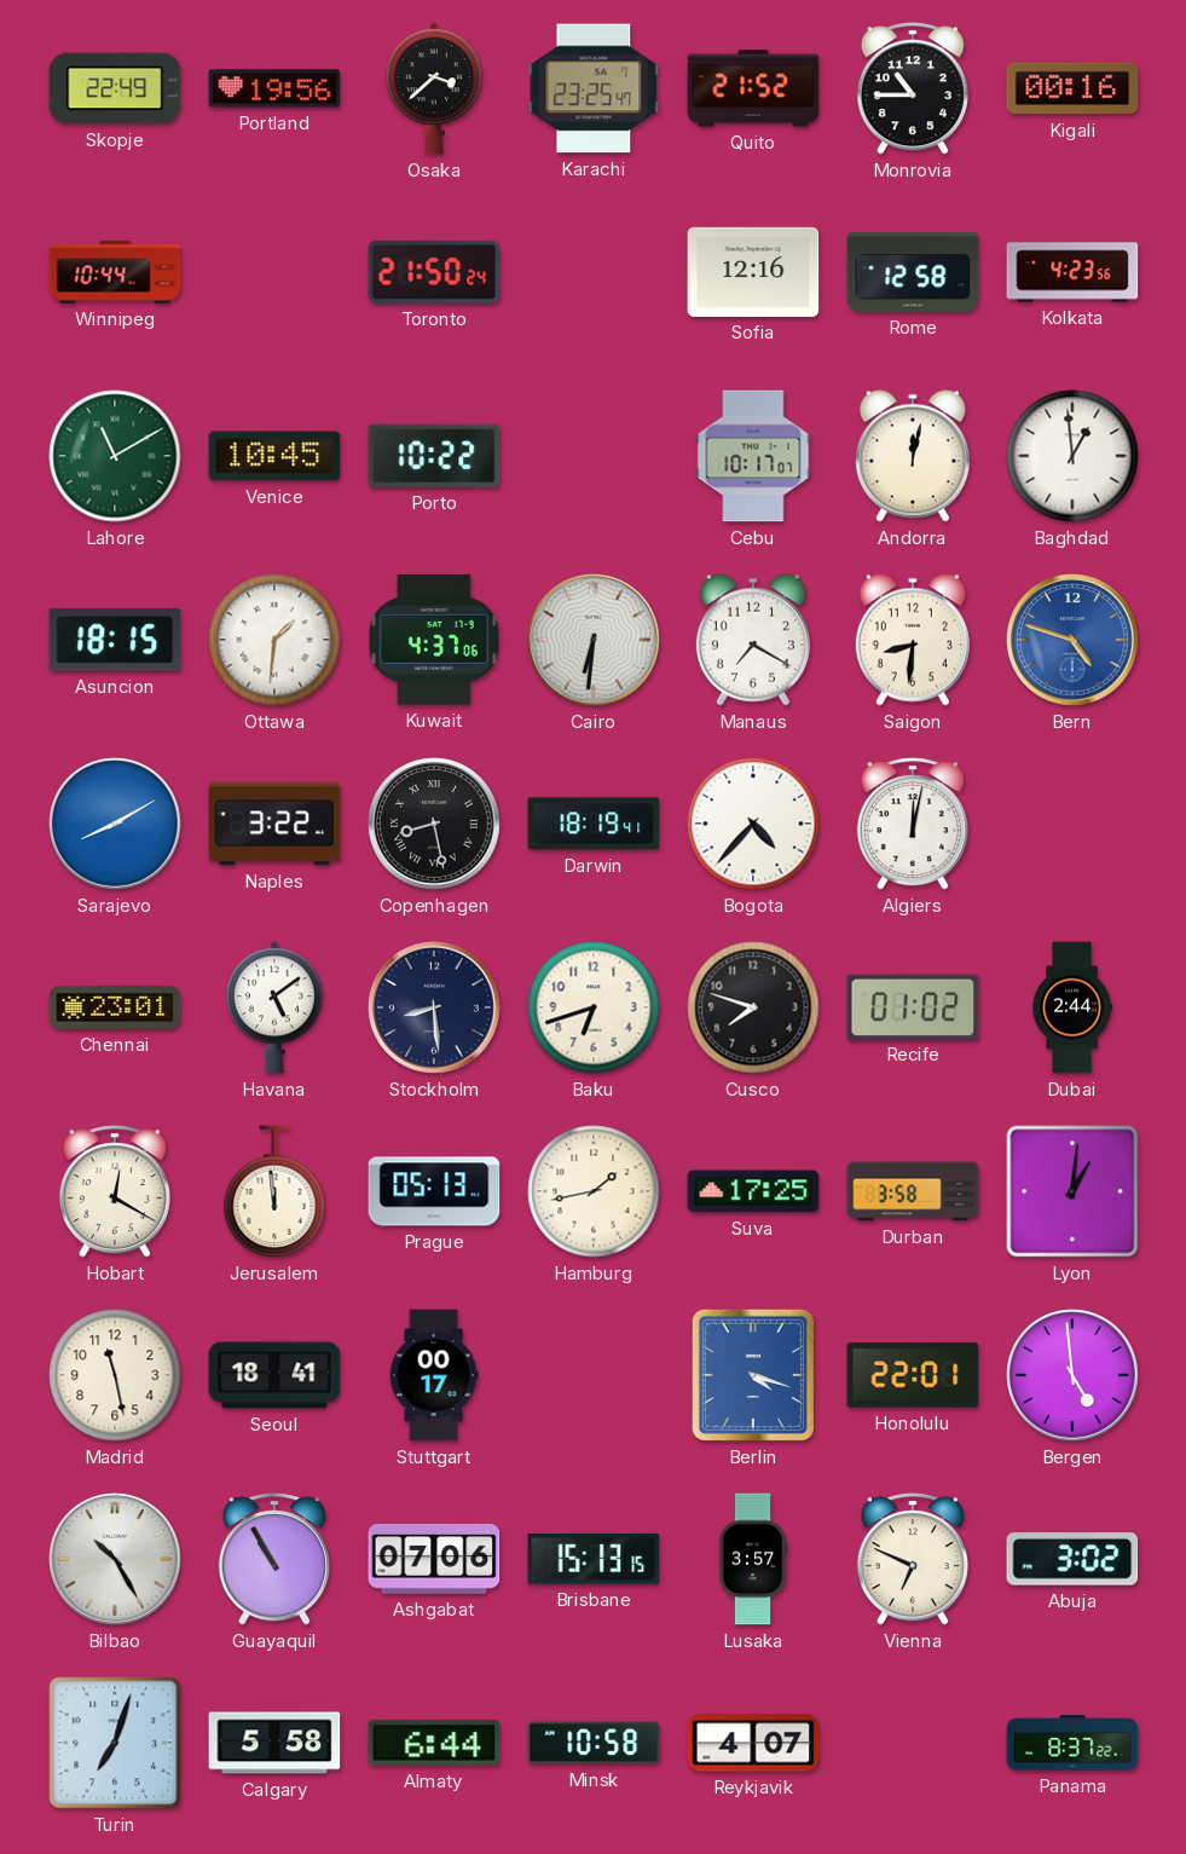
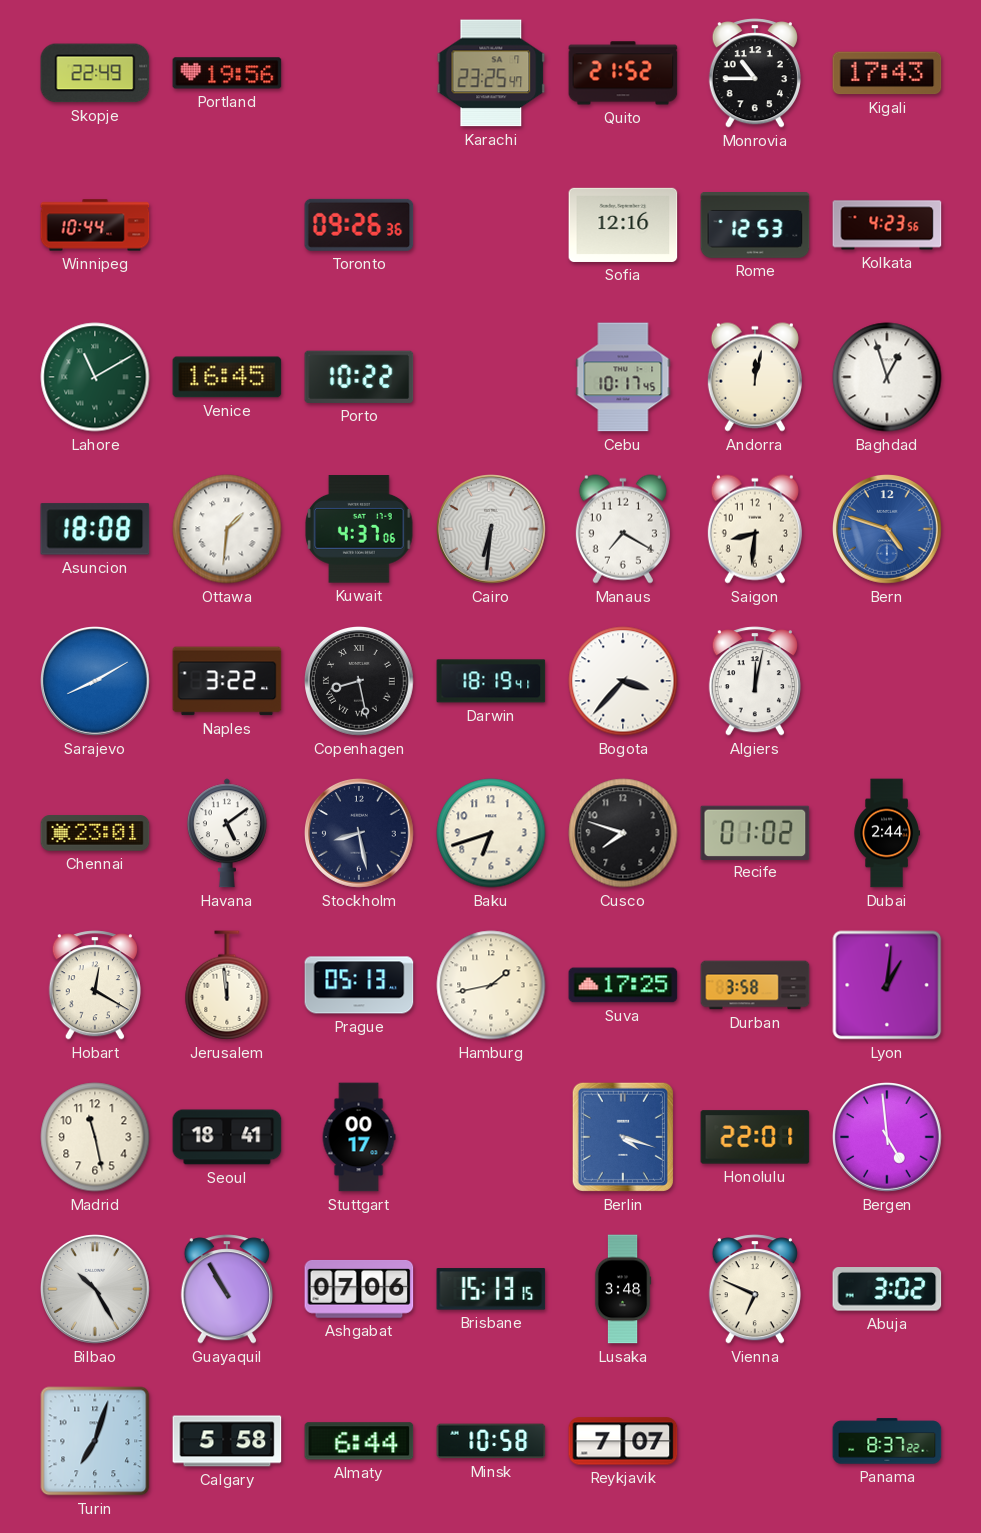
Osaka: 3:38 -> none (434, 88)
Kigali: 00:16 -> 17:43 (887, 73)
Toronto: 21:50 -> 09:26 (359, 225)
Rome: 12:58 -> 12:53 (755, 226)
Venice: 10:45 -> 16:45 (227, 377)
Cebu: 10:17:07 -> 10:17:45 (623, 377)
Baghdad: 12:59 -> 12:57 (887, 377)
Asuncion: 18:15 -> 18:08 (95, 529)
Bogota: 4:37 -> 3:37 (623, 681)
Stockholm: 8:29 -> 8:28 (360, 834)
Lusaka: 3:57 -> 3:48 (623, 1289)
Reykjavik: 4:07 -> 7:07 (623, 1441)
